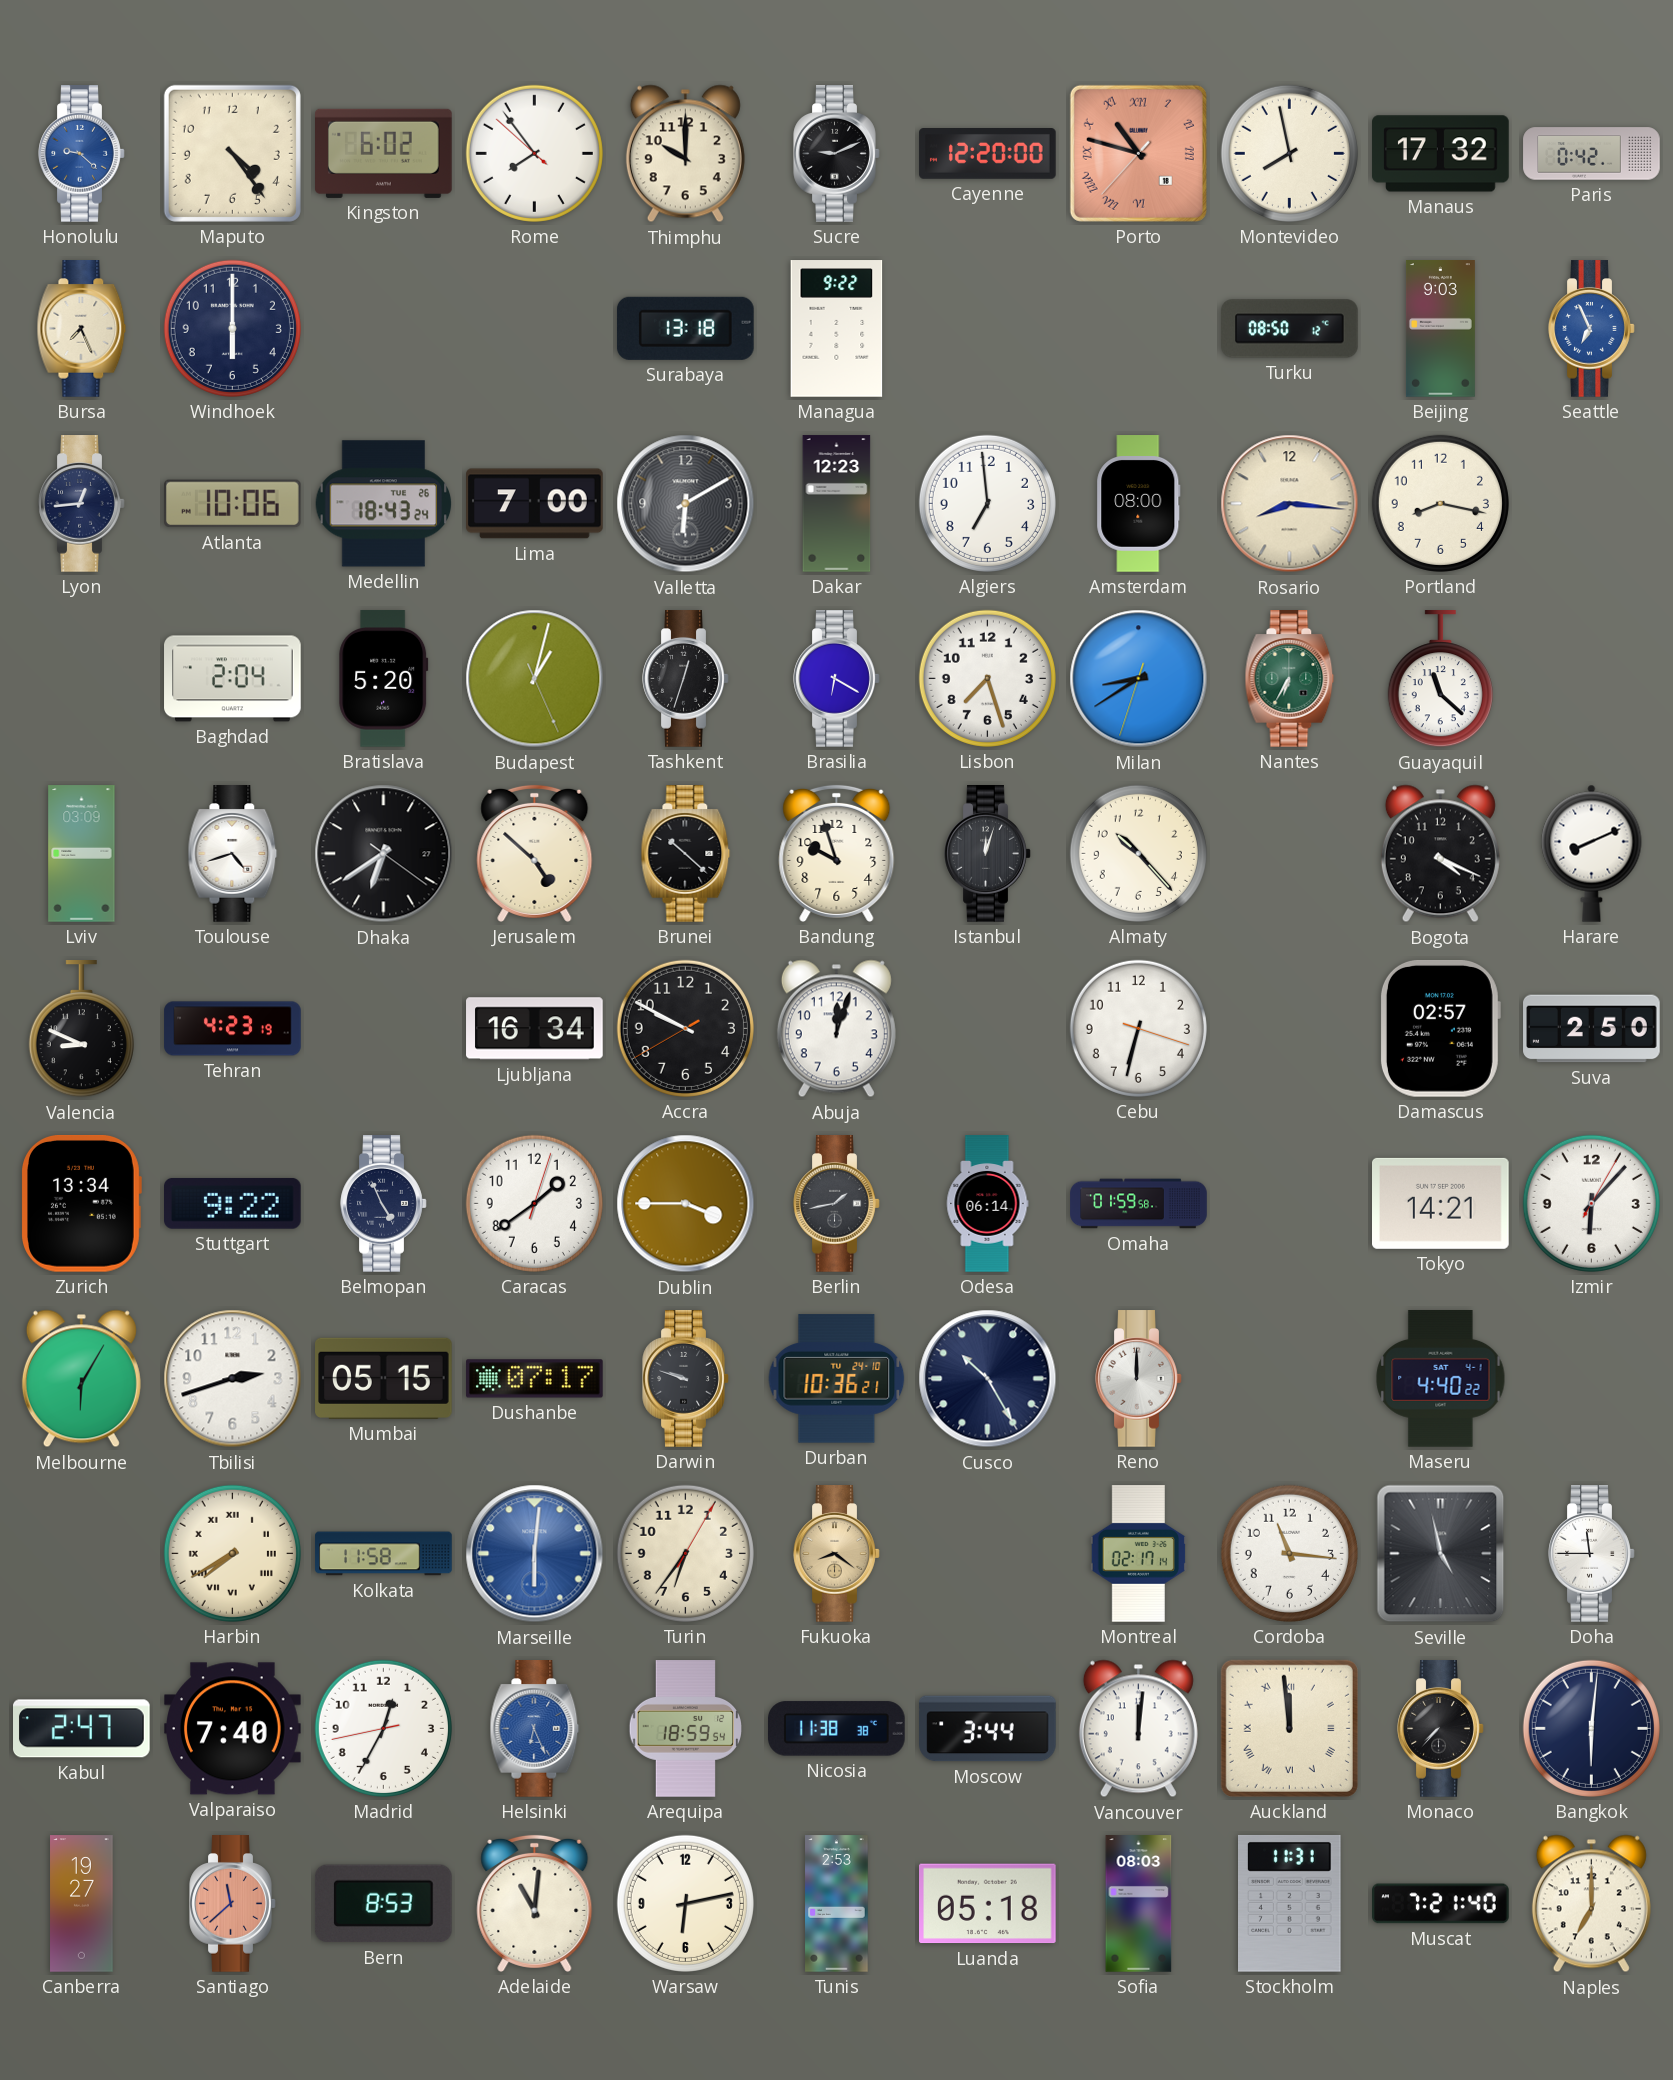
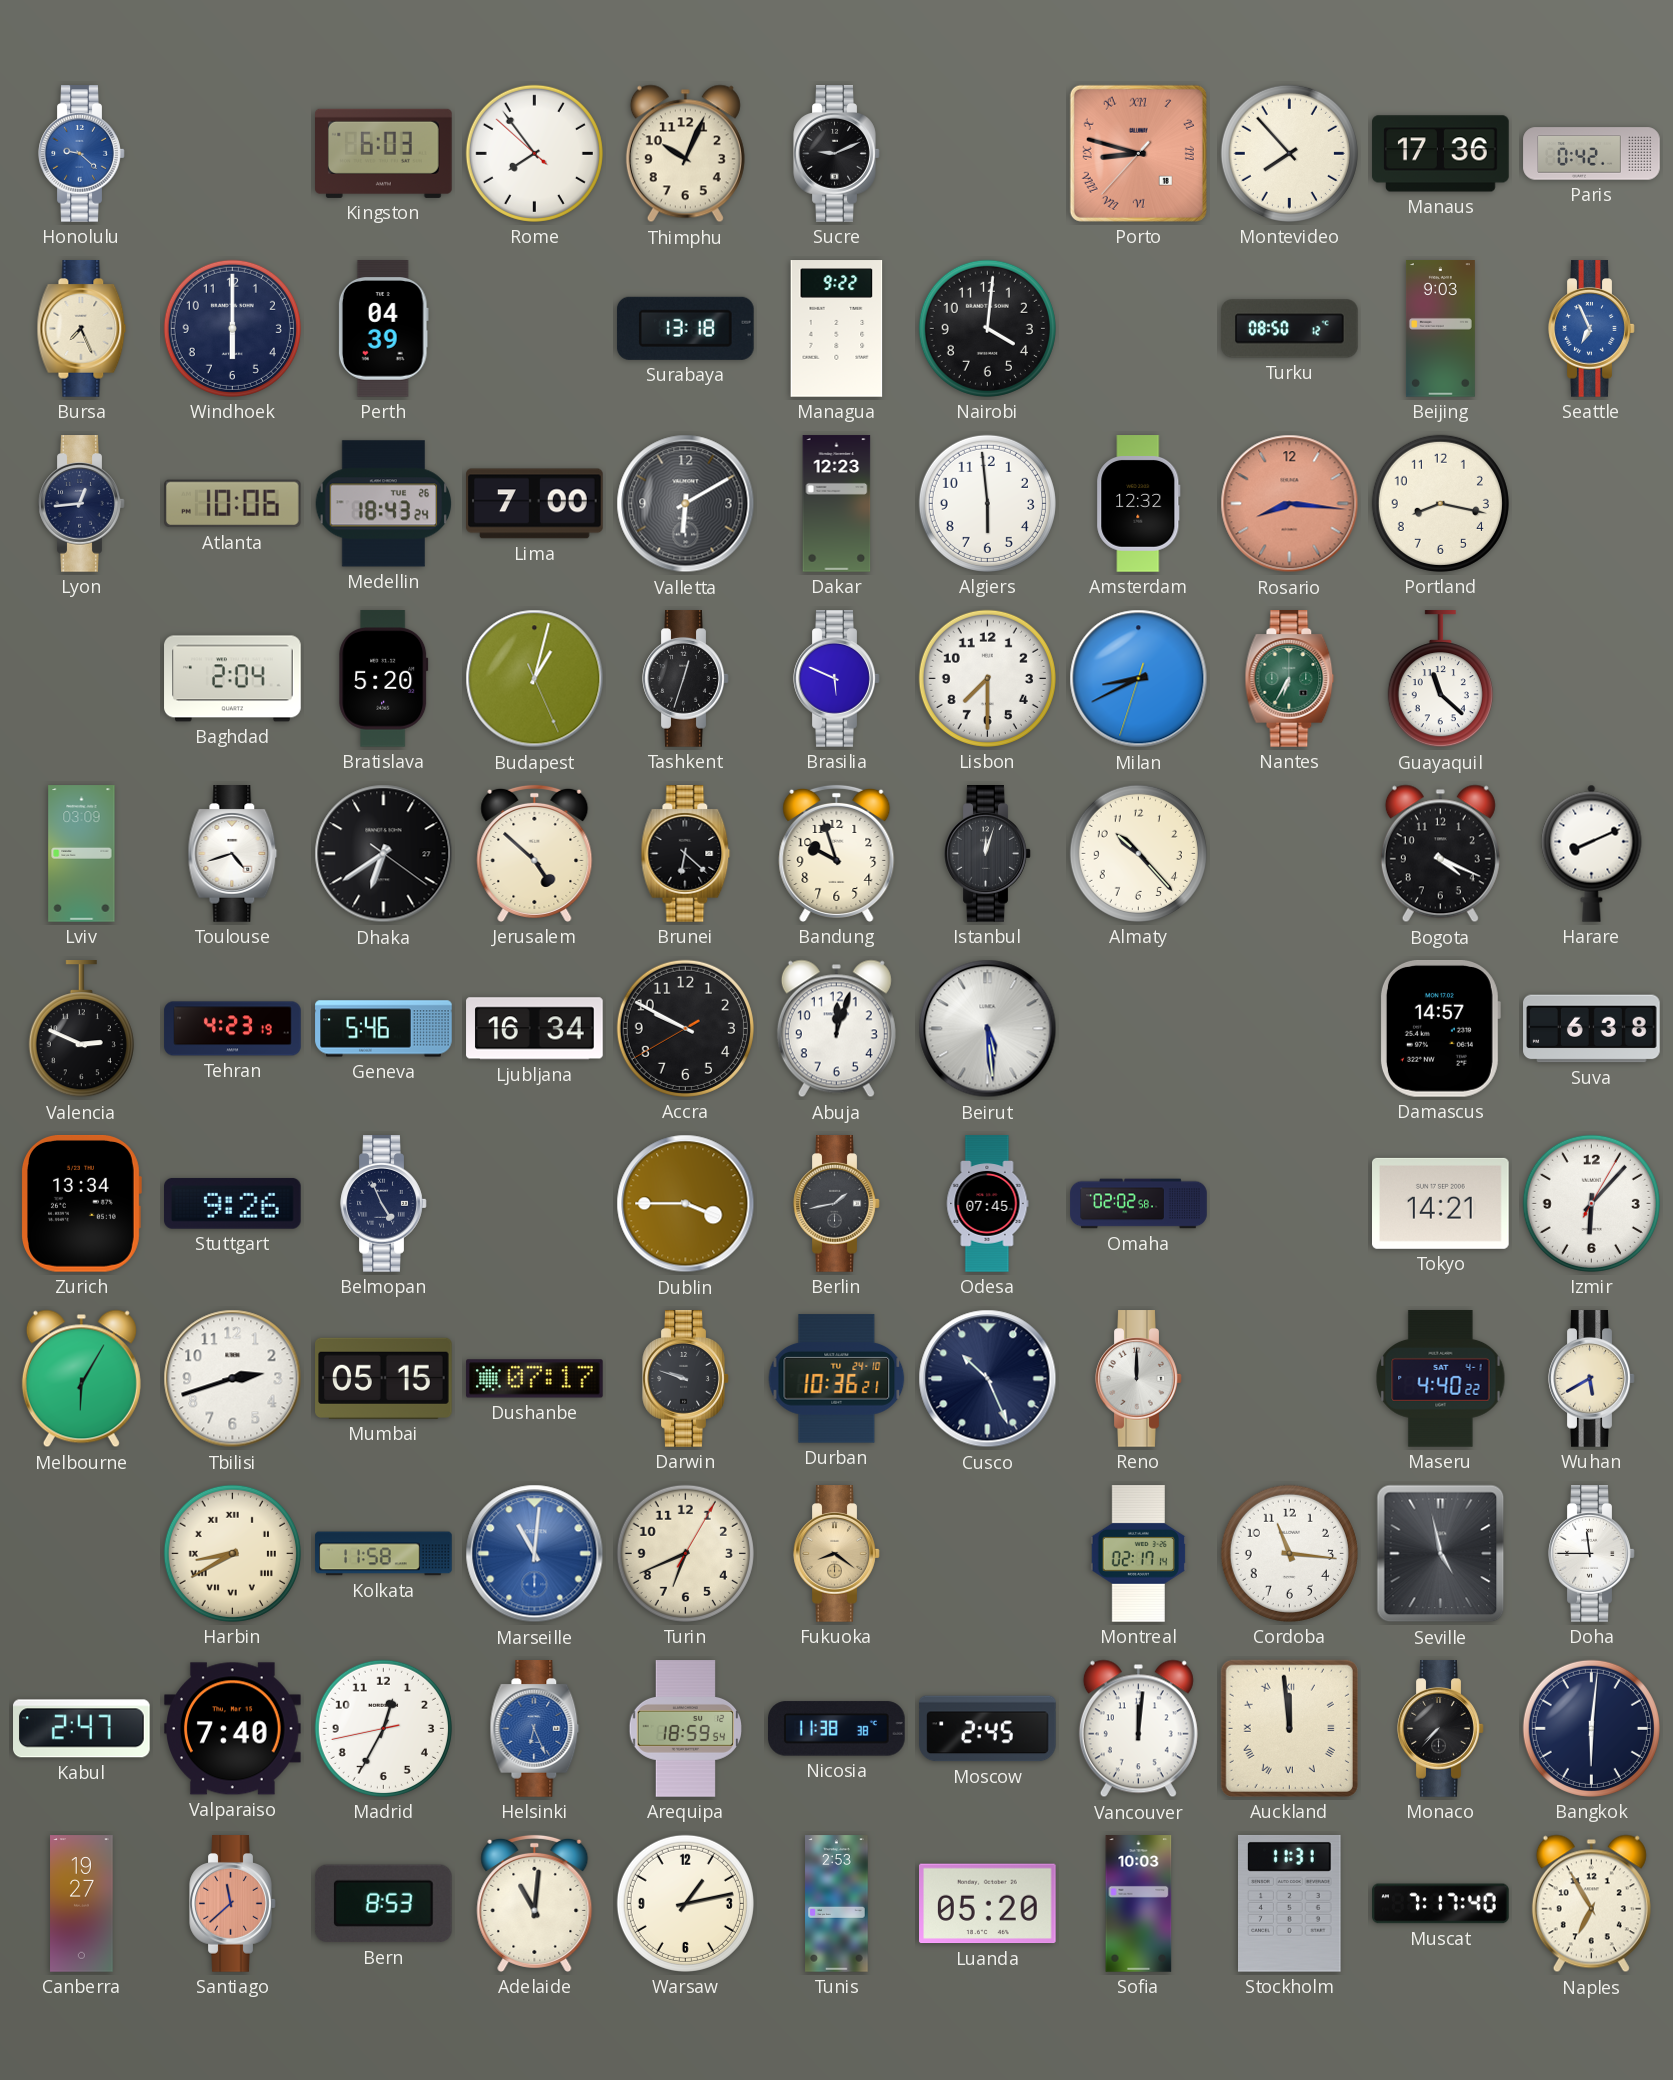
Maputo: 4:24 -> none (232, 153)
Kingston: 6:02 -> 6:03 (384, 153)
Thimphu: 10:00 -> 10:04 (685, 154)
Cayenne: 12:20 -> none (988, 154)
Porto: 10:47 -> 8:47 (1138, 153)
Montevideo: 7:58 -> 7:53 (1289, 153)
Manaus: 17:32 -> 17:36 (1441, 154)
Perth: none -> 04:39 (383, 329)
Nairobi: none -> 4:01 (987, 328)
Algiers: 6:59 -> 5:59 (987, 503)
Amsterdam: 08:00 -> 12:32 (1139, 504)
Rosario dial: cream -> salmon (1290, 504)
Brasilia: 6:20 -> 5:49 (837, 679)
Lisbon: 7:27 -> 7:30 (987, 678)
Milan: 8:39 -> 8:40 (1139, 679)
Brunei: 10:22 -> 6:22 (686, 854)
Valencia: 8:49 -> 2:49 (81, 1029)
Geneva: none -> 5:46 (384, 1029)
Beirut: none -> 5:29 (988, 1029)
Cebu: 6:32 -> none (1138, 1028)
Damascus: 02:57 -> 14:57 (1440, 1028)
Suva: 2:50 -> 6:38 (1592, 1029)
Stuttgart: 9:22 -> 9:26 (233, 1203)
Caracas: 1:39 -> none (534, 1203)
Odesa: 06:14 -> 07:45 (987, 1204)
Omaha: 01:59 -> 02:02 (1139, 1204)
Cusco: 10:25 -> 10:26 (988, 1379)
Wuhan: none -> 5:40 (1592, 1379)
Harbin: 7:40 -> 8:40 (232, 1553)
Marseille: 6:01 -> 11:01 (535, 1554)
Turin: 6:36 -> 6:41 (685, 1553)
Moscow: 3:44 -> 2:45 (988, 1729)
Warsaw: 6:13 -> 1:13 (685, 1903)
Luanda: 05:18 -> 05:20 (988, 1904)
Sofia: 08:03 -> 10:03 (1139, 1904)
Muscat: 7:21 -> 7:17 (1441, 1904)
Naples: 7:00 -> 6:55 (1591, 1904)
